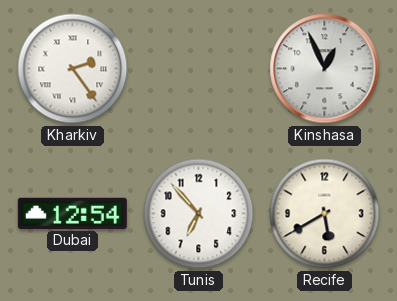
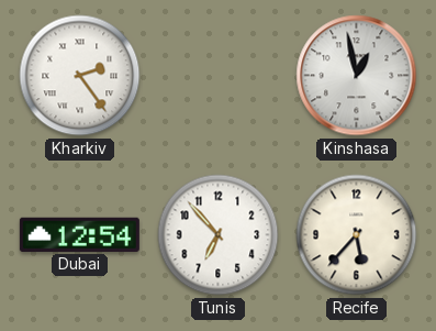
Kinshasa: 12:56 -> 12:58 (357, 76)
Recife: 5:40 -> 5:37 (357, 235)
